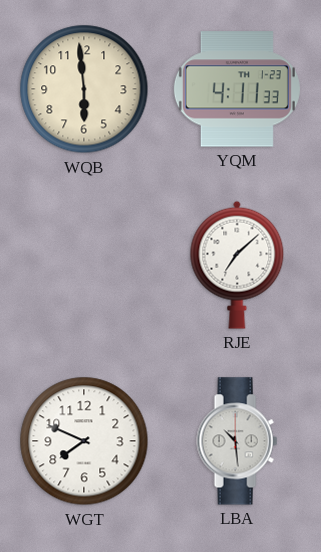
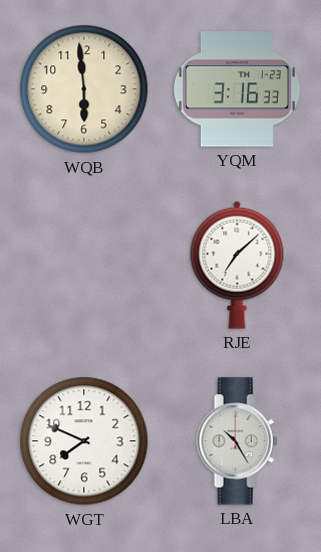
YQM: 4:11 -> 3:16 (237, 89)
LBA: 10:29 -> 10:25 (237, 441)
